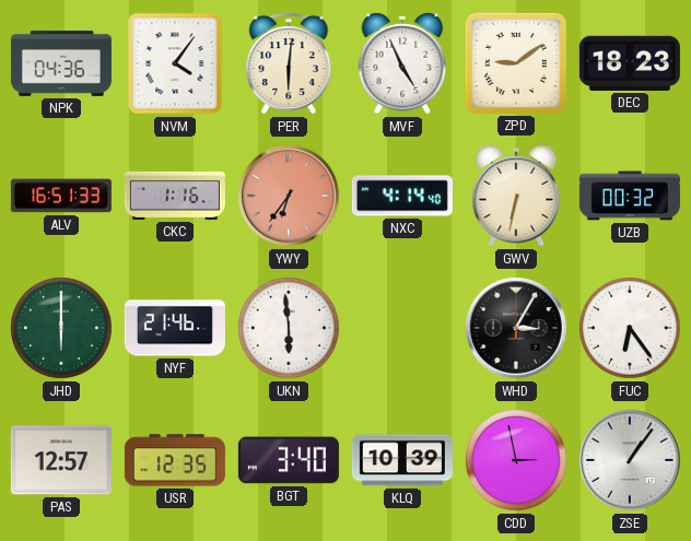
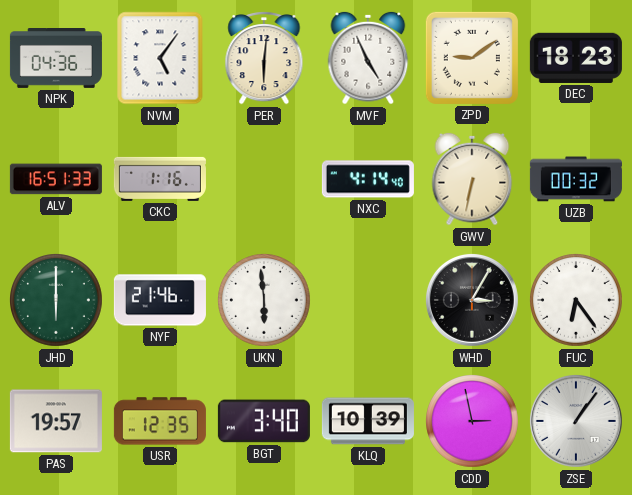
NVM: 4:06 -> 5:06 (160, 58)
YWY: 6:36 -> none (289, 196)
PAS: 12:57 -> 19:57 (56, 421)
